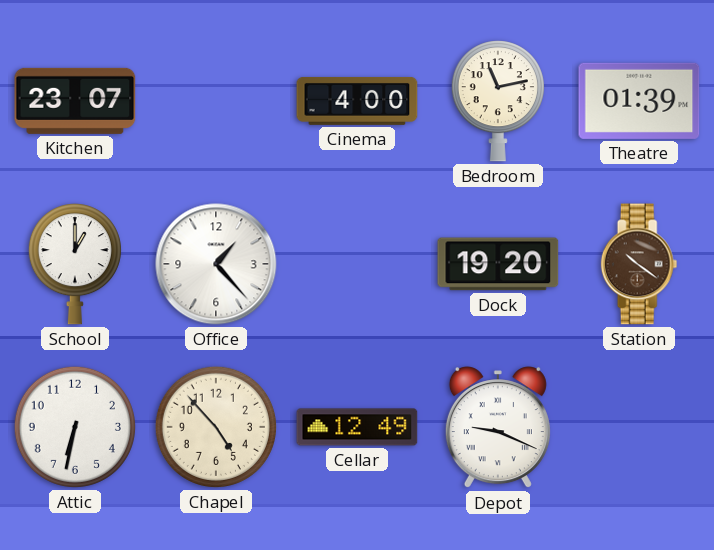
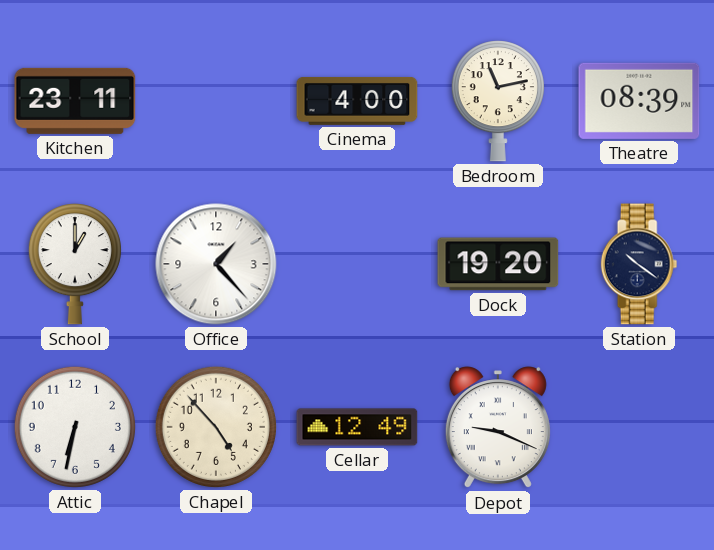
Kitchen: 23:07 -> 23:11 (75, 101)
Theatre: 01:39 -> 08:39 (639, 101)
Station dial: brown -> navy (639, 264)
